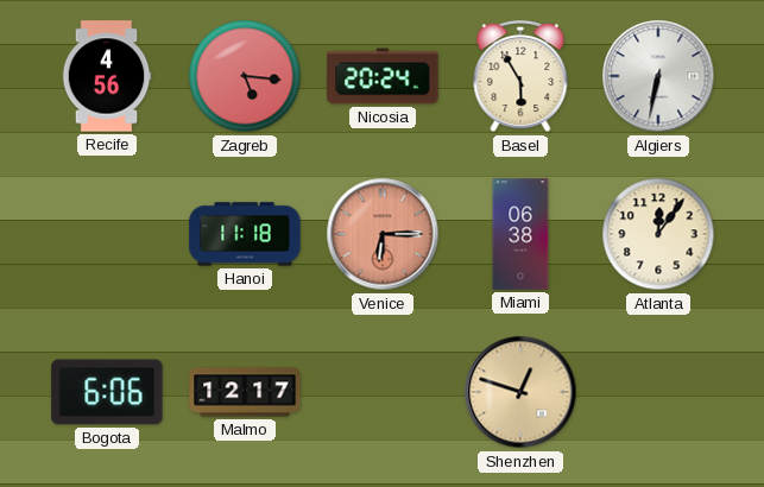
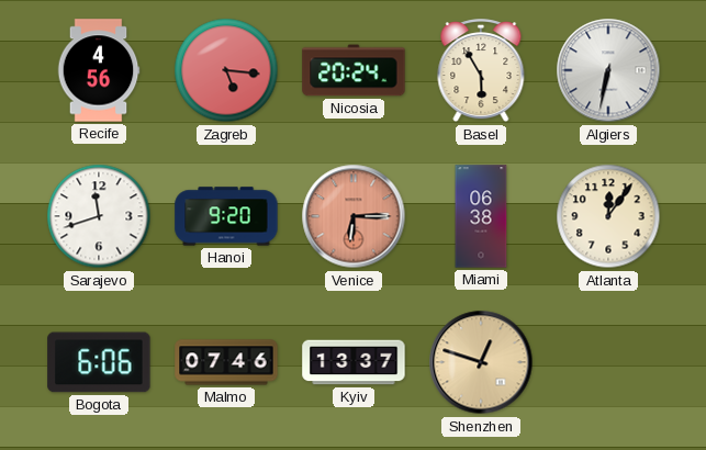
Sarajevo: none -> 11:42 (99, 216)
Hanoi: 11:18 -> 9:20 (226, 216)
Malmo: 12:17 -> 07:46 (226, 362)
Kyiv: none -> 13:37 (354, 362)
